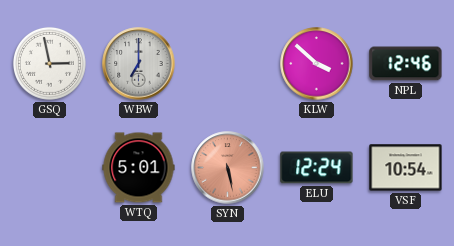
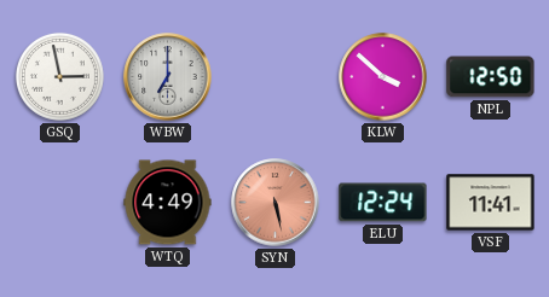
NPL: 12:46 -> 12:50 (491, 77)
WTQ: 5:01 -> 4:49 (168, 203)
VSF: 10:54 -> 11:41 (491, 203)
